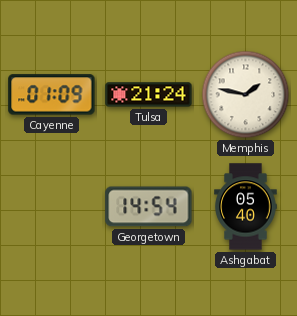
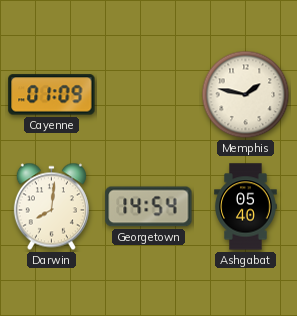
Tulsa: 21:24 -> none (149, 95)
Darwin: none -> 8:01 (51, 207)
